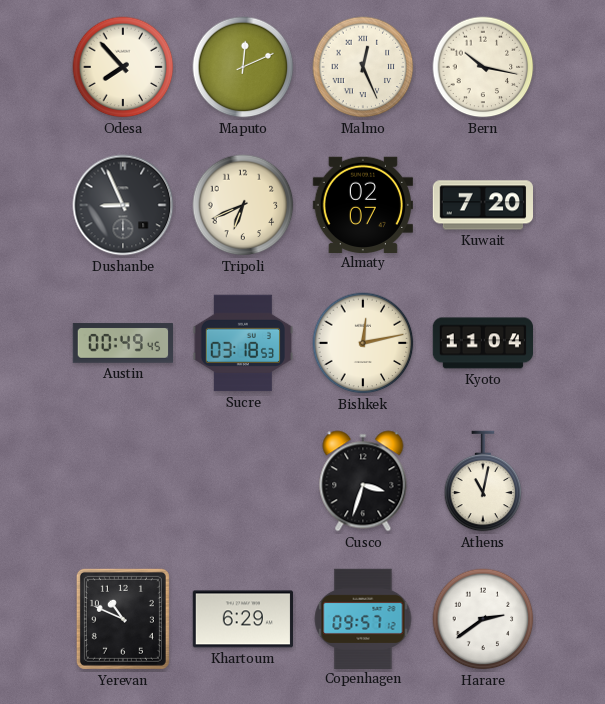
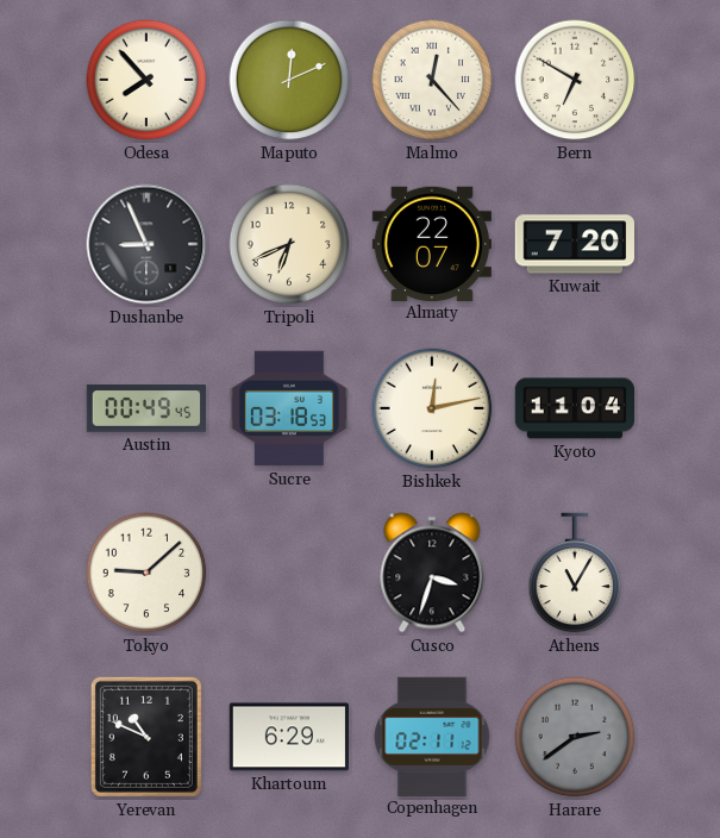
Malmo: 12:26 -> 12:23 (432, 80)
Bern: 10:17 -> 6:50 (575, 80)
Almaty: 02:07 -> 22:07 (431, 243)
Tokyo: none -> 9:08 (146, 573)
Athens: 11:02 -> 11:05 (575, 573)
Copenhagen: 09:57 -> 02:11 (432, 736)
Harare dial: white -> grey (575, 737)
